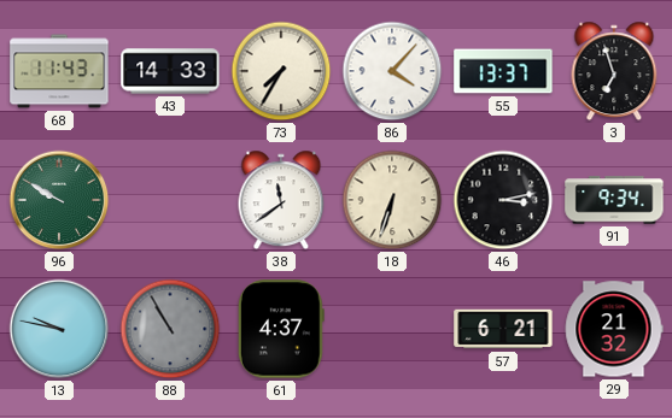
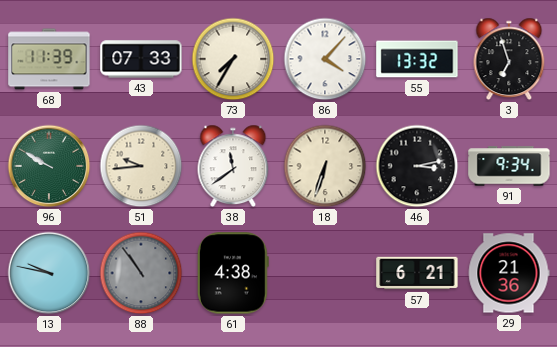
68: 11:43 -> 11:39 (49, 59)
43: 14:33 -> 07:33 (141, 59)
55: 13:37 -> 13:32 (417, 59)
51: none -> 9:44 (141, 166)
88: 10:55 -> 10:54 (141, 273)
61: 4:37 -> 4:38 (233, 273)
29: 21:32 -> 21:36 (509, 273)
